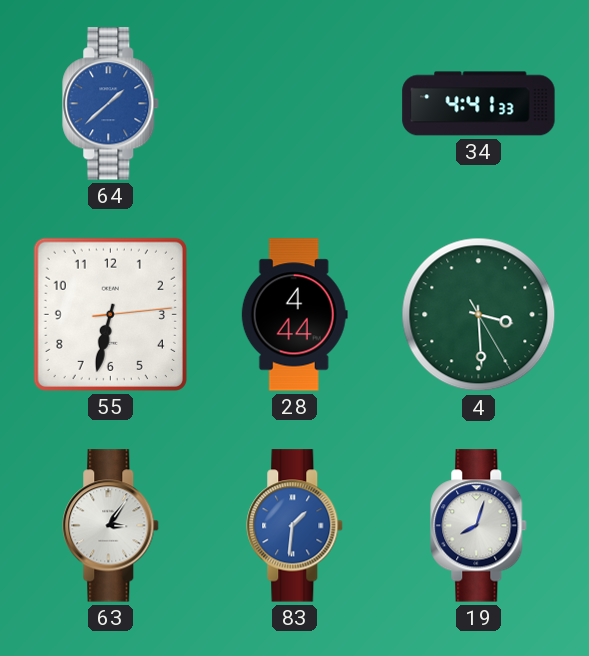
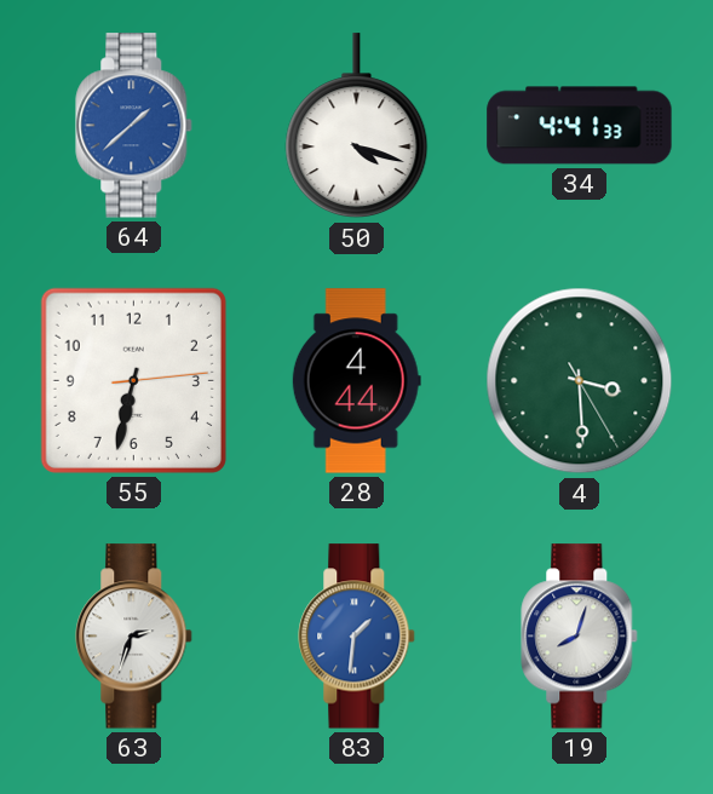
50: none -> 4:18 (357, 126)
63: 3:06 -> 2:33 (134, 637)
